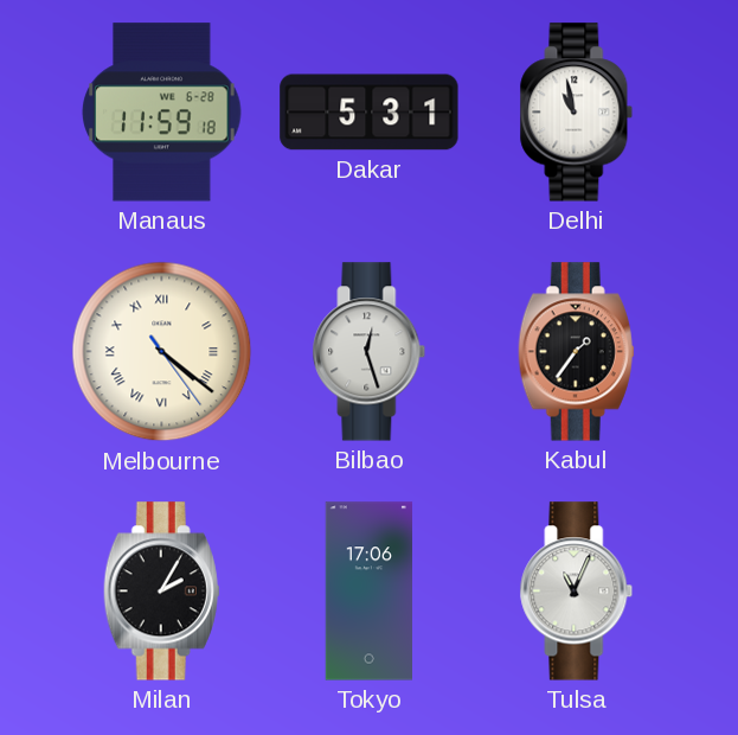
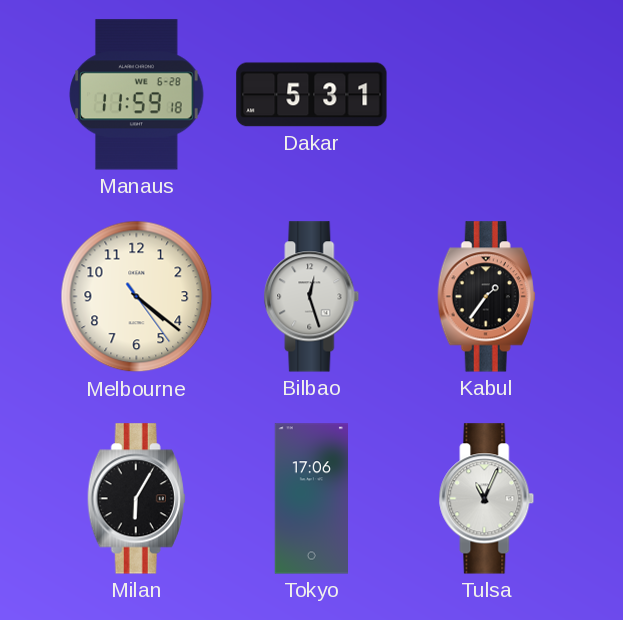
Delhi: 10:58 -> none (577, 113)
Melbourne numerals: Roman -> Arabic (137, 297)
Milan: 2:05 -> 6:05 (136, 499)
